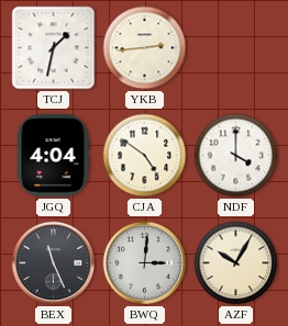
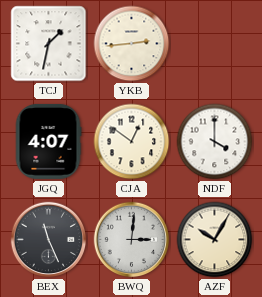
JGQ: 4:04 -> 4:07 (48, 141)
CJA: 4:51 -> 12:51 (132, 142)
